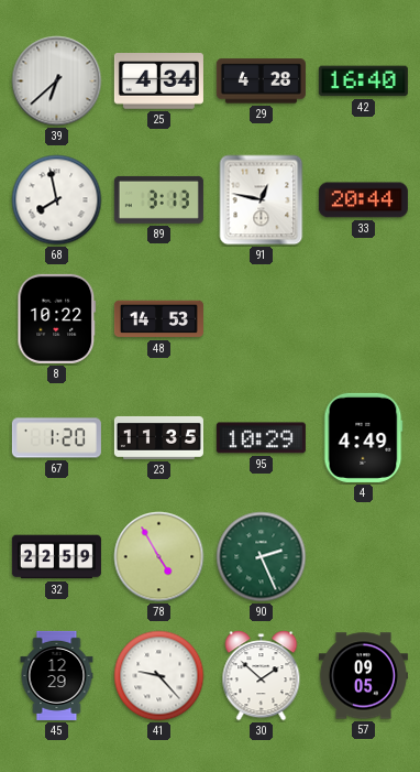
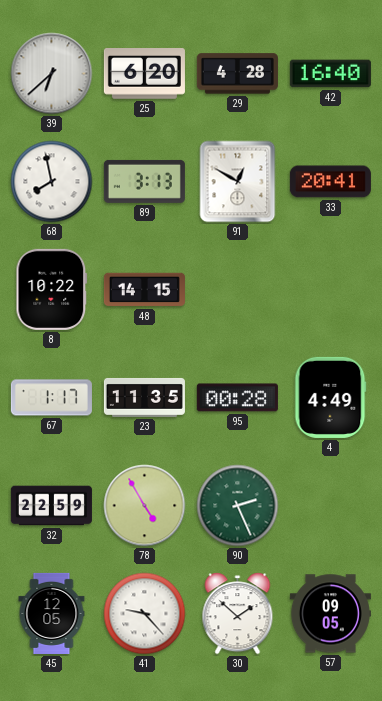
25: 4:34 -> 6:20 (144, 74)
91: 12:47 -> 12:50 (238, 182)
33: 20:44 -> 20:41 (330, 182)
48: 14:53 -> 14:15 (144, 290)
67: 1:20 -> 1:17 (51, 398)
95: 10:29 -> 00:28 (237, 398)
45: 12:29 -> 12:05 (52, 613)
